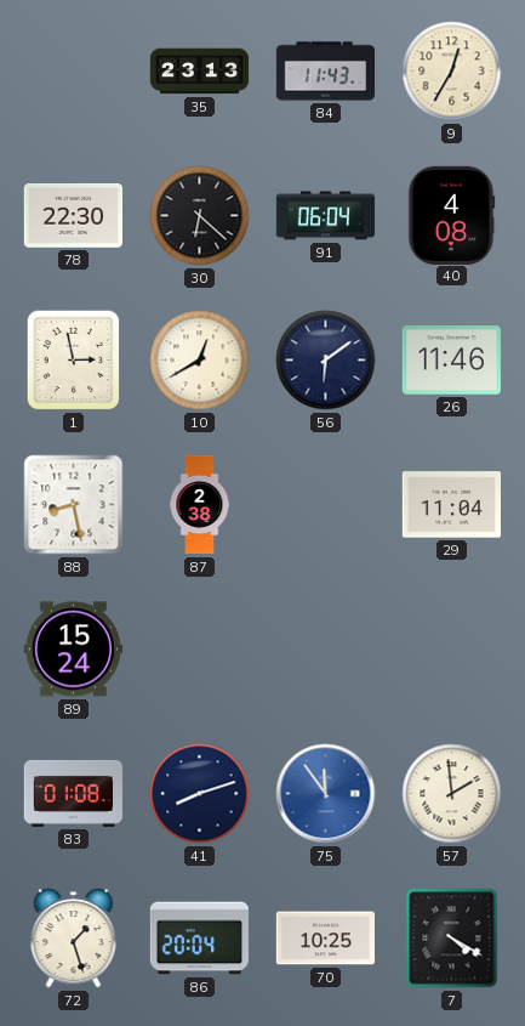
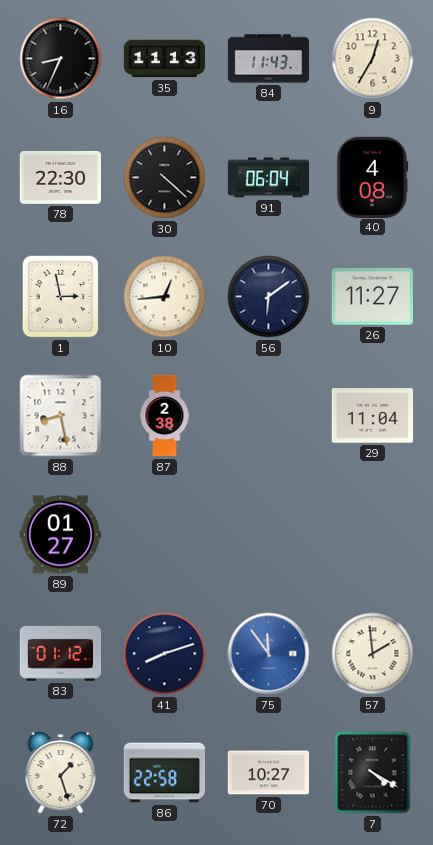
16: none -> 8:34 (61, 59)
35: 23:13 -> 11:13 (165, 59)
30: 6:22 -> 4:22 (165, 178)
10: 12:40 -> 12:44 (165, 297)
26: 11:46 -> 11:27 (372, 297)
89: 15:24 -> 01:27 (60, 535)
83: 01:08 -> 01:12 (60, 653)
86: 20:04 -> 22:58 (165, 773)
70: 10:25 -> 10:27 (268, 773)
